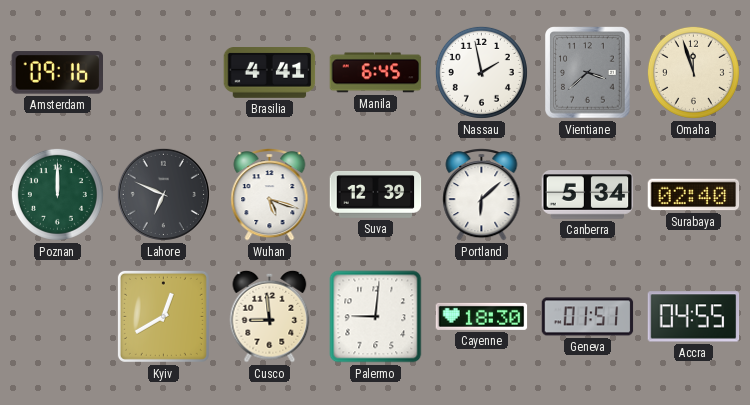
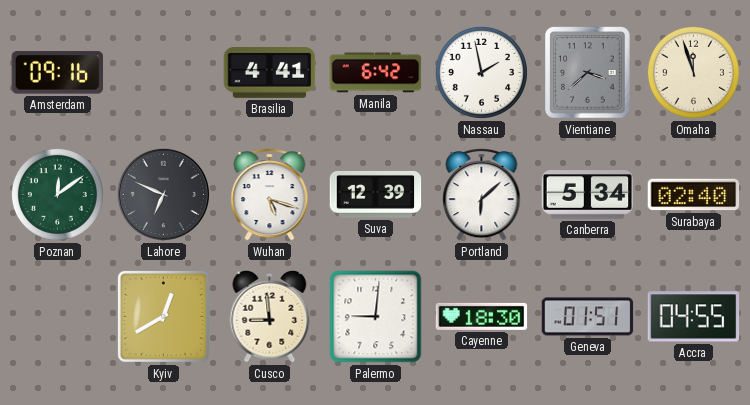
Manila: 6:45 -> 6:42 (376, 73)
Poznan: 12:00 -> 12:09 (57, 194)
